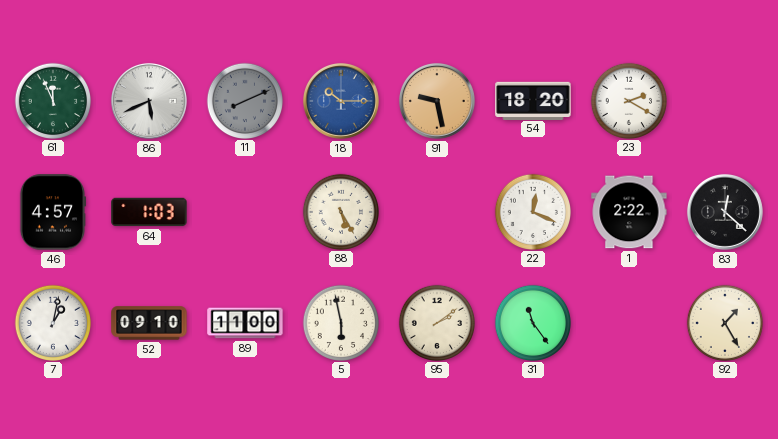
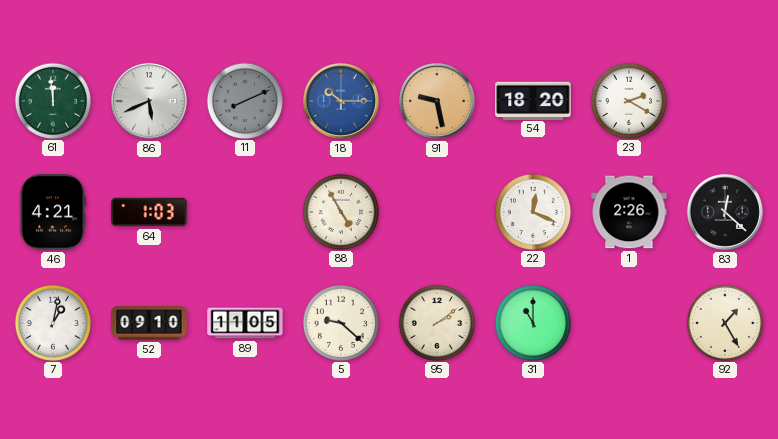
61: 11:56 -> 11:59 (52, 100)
46: 4:57 -> 4:21 (53, 212)
88: 5:25 -> 4:55 (340, 211)
1: 2:22 -> 2:26 (629, 212)
89: 11:00 -> 11:05 (245, 323)
5: 5:58 -> 9:22 (340, 322)
31: 11:24 -> 11:00 (532, 322)
